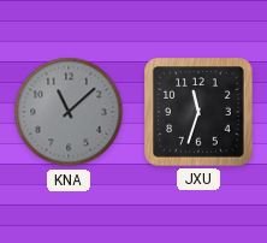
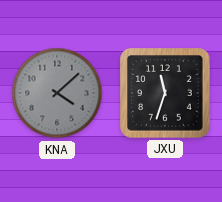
KNA: 11:08 -> 4:08 (57, 93)
